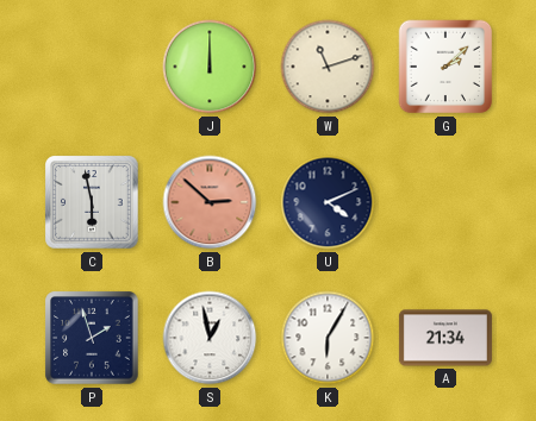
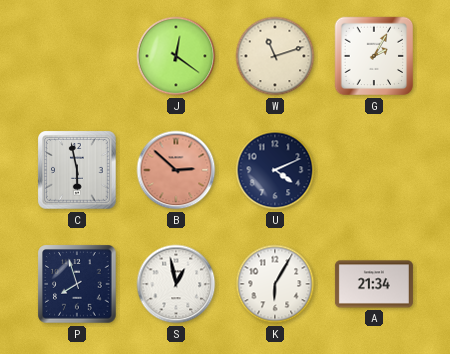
J: 12:00 -> 12:21 (176, 56)
G: 2:08 -> 2:05 (374, 56)
P: 1:57 -> 7:57 (77, 284)
